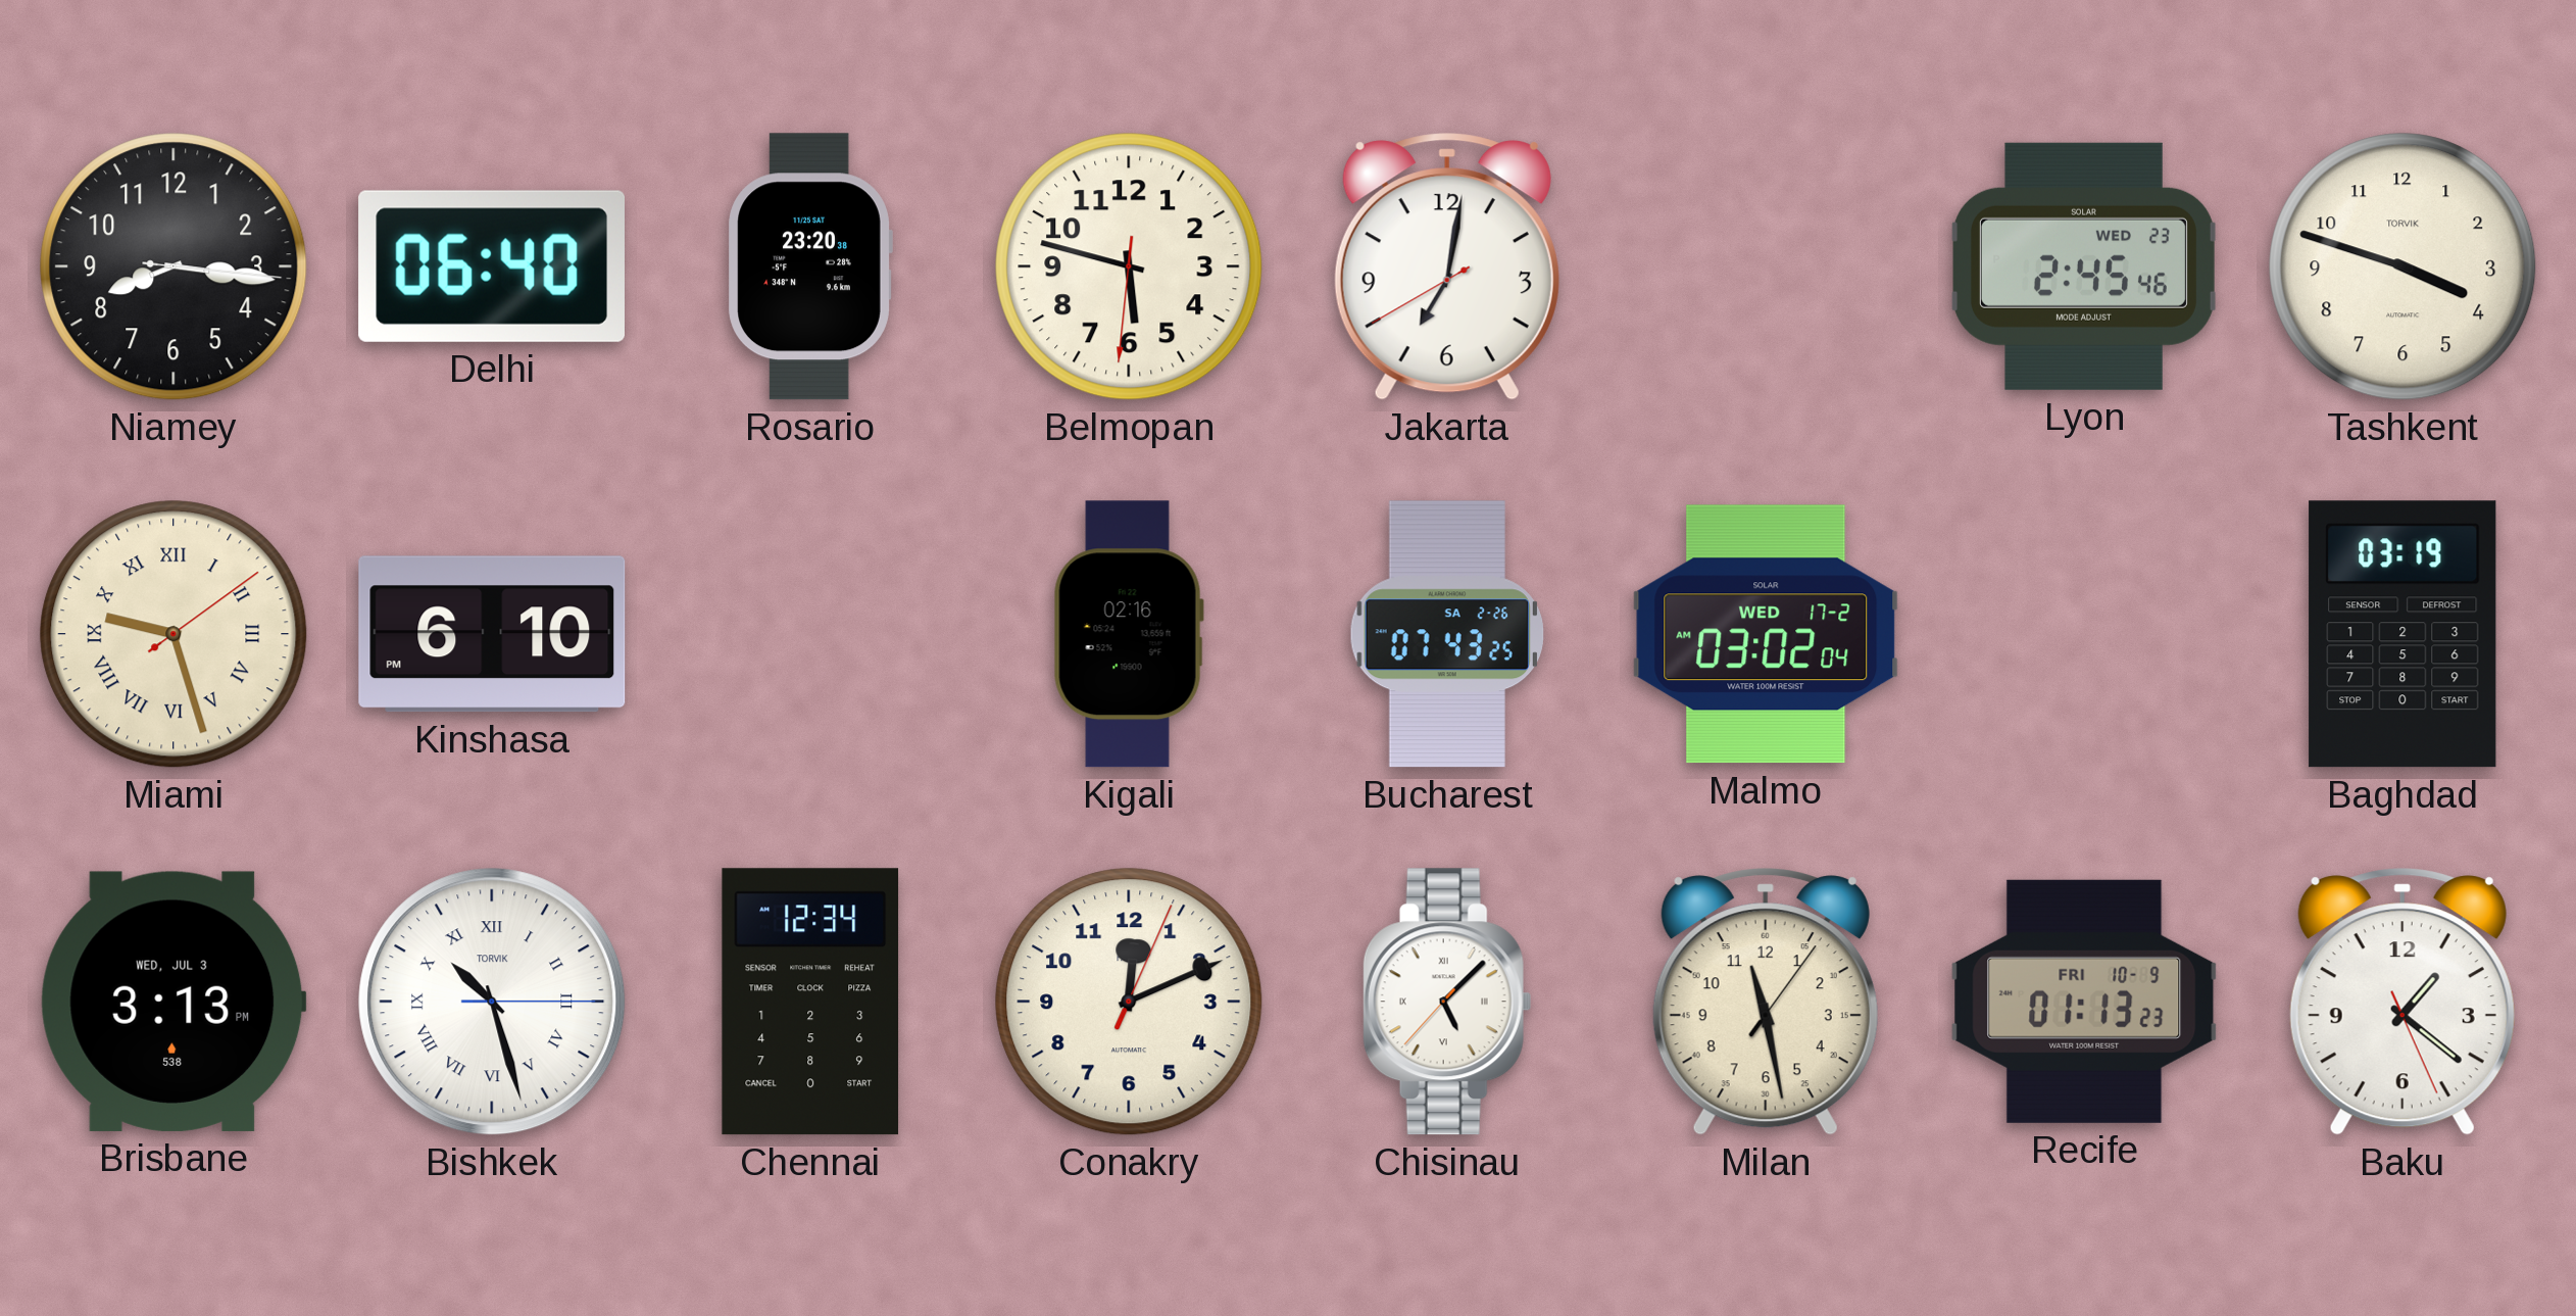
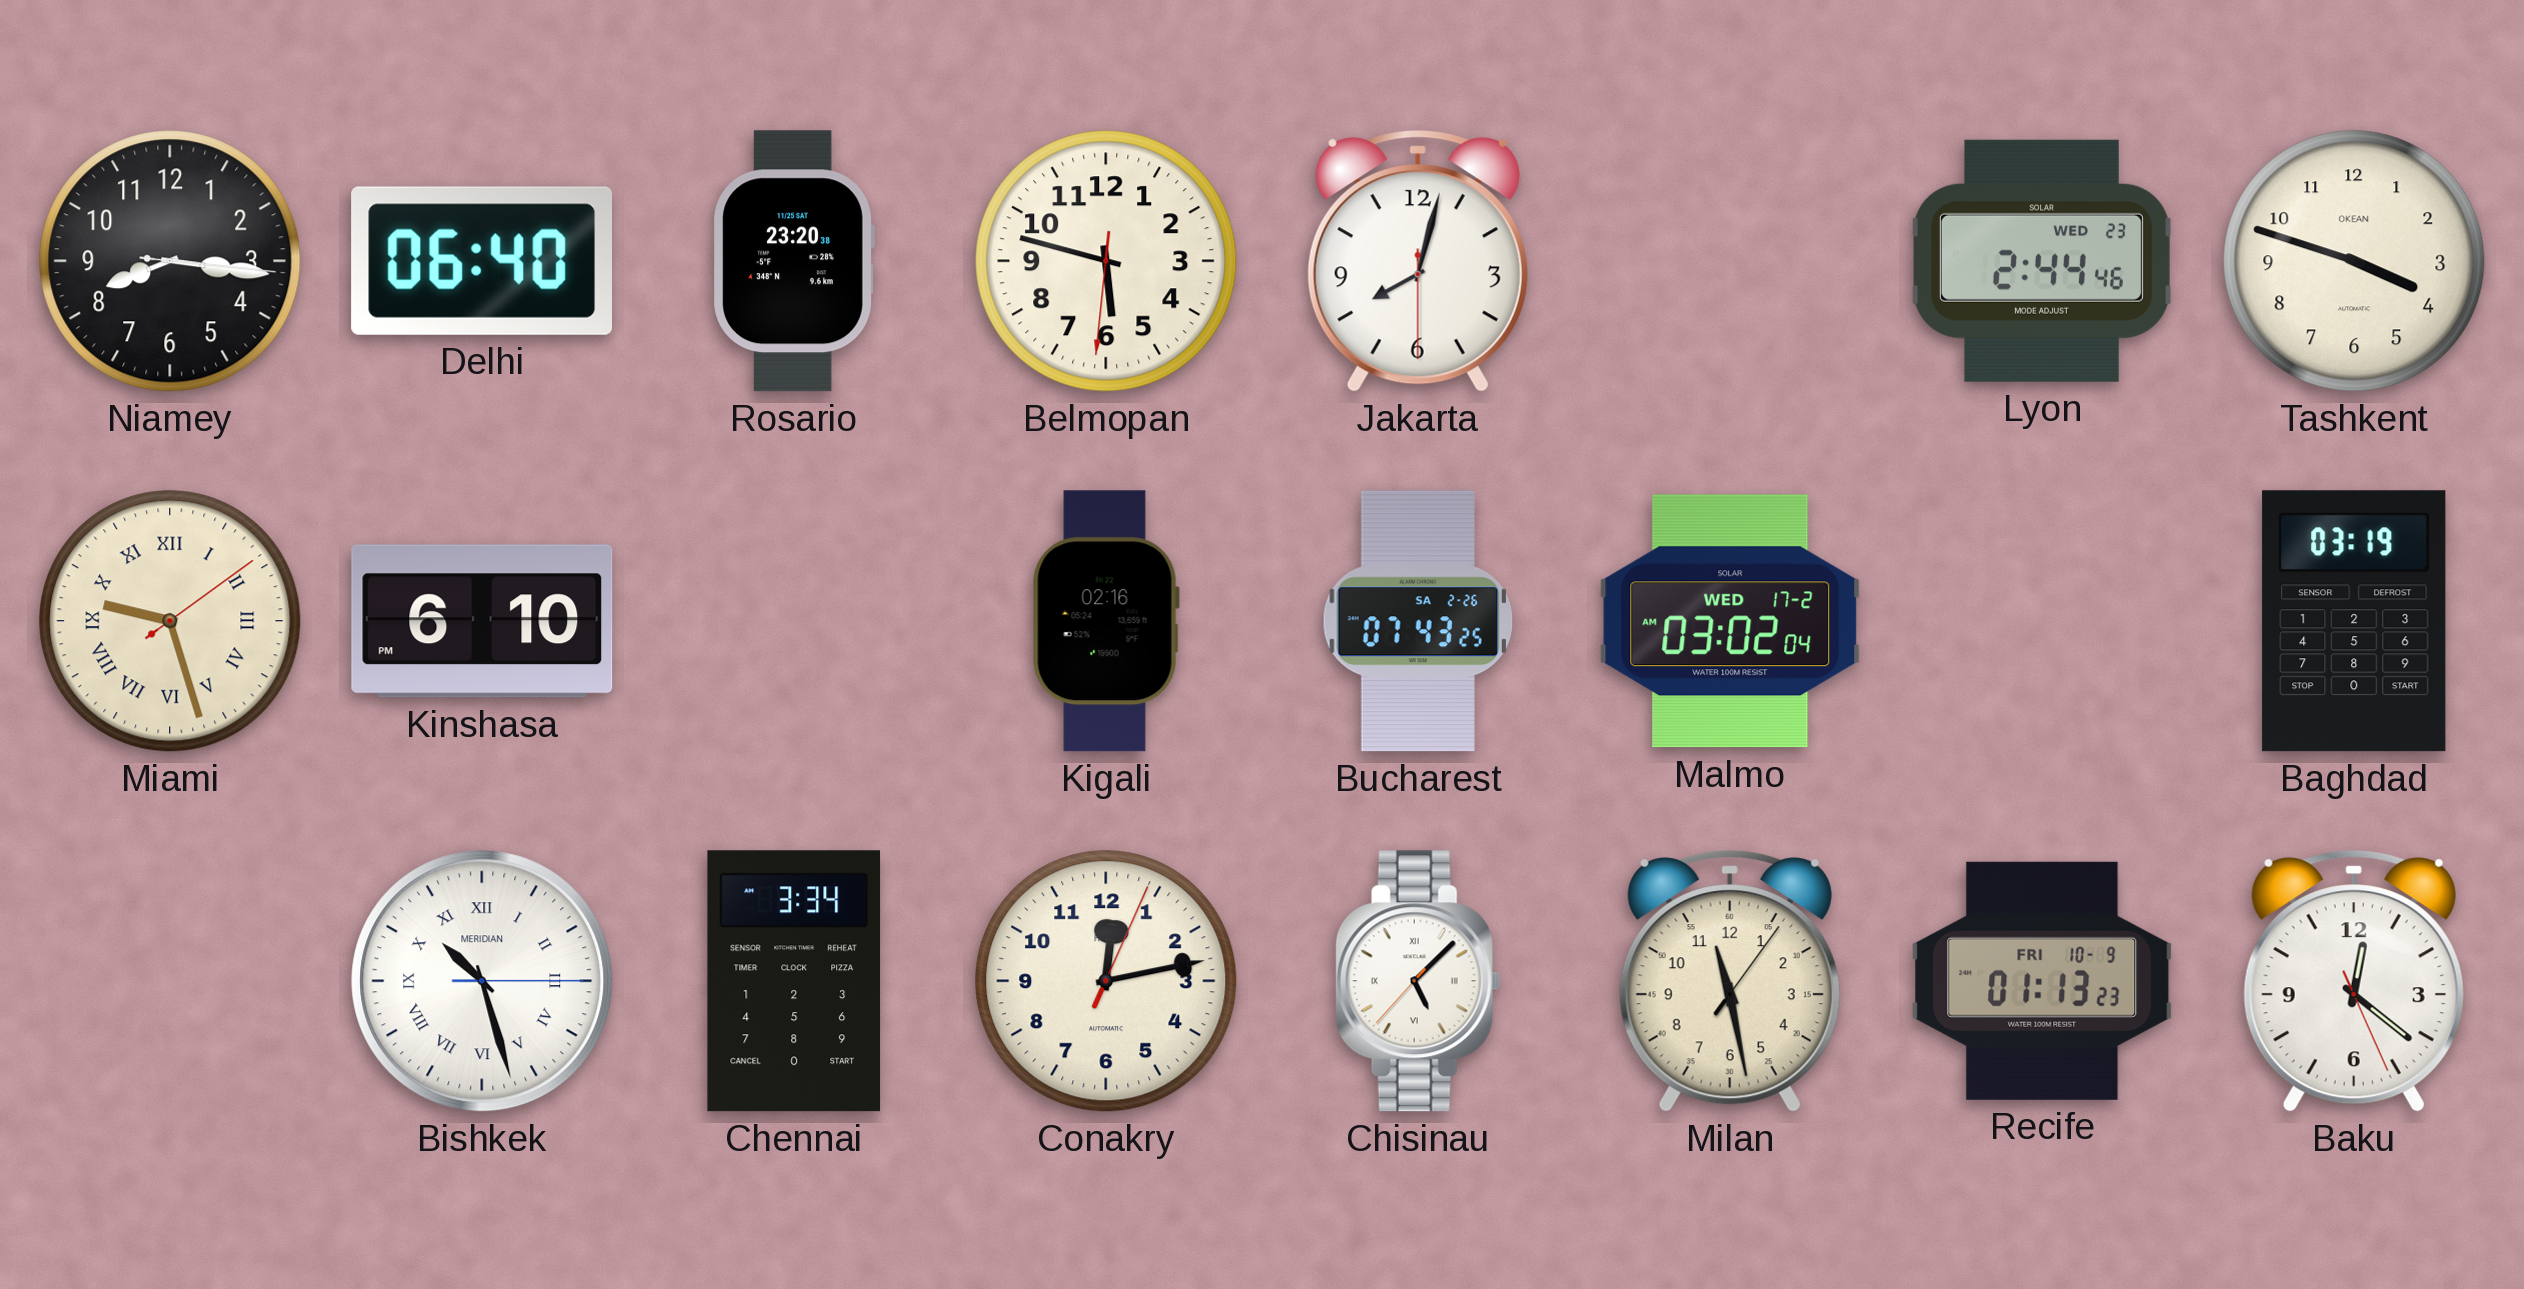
Jakarta: 7:01 -> 8:02 (1418, 261)
Lyon: 2:45 -> 2:44 (2043, 261)
Tashkent brand: TORVIK -> OKEAN (2354, 261)
Brisbane: 3:13 -> none (174, 1002)
Bishkek brand: TORVIK -> MERIDIAN (482, 981)
Chennai: 12:34 -> 3:34 (794, 981)
Conakry: 12:11 -> 12:13 (1106, 981)
Baku: 1:21 -> 12:21 (2354, 981)
